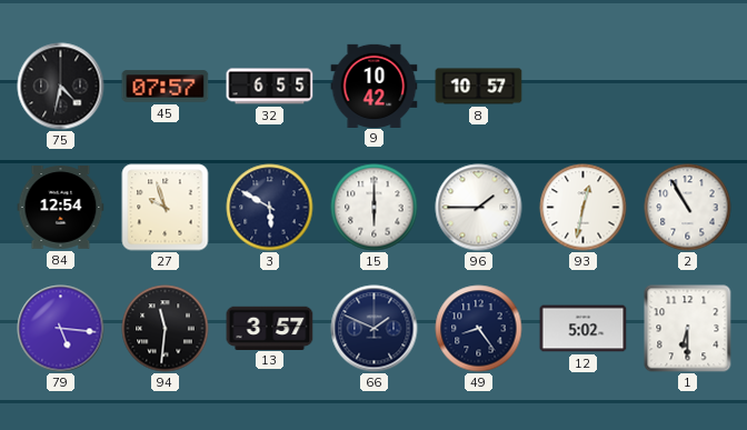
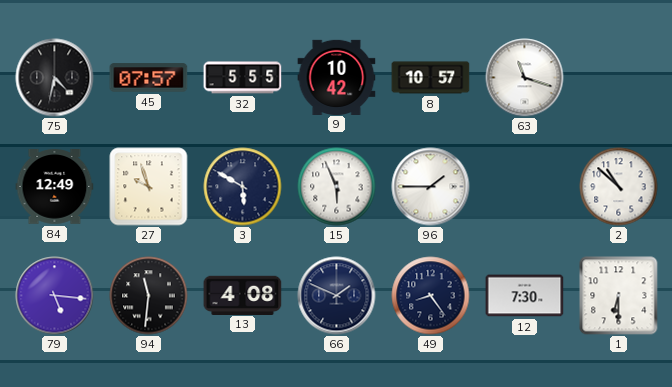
32: 6:55 -> 5:55 (243, 78)
63: none -> 11:18 (525, 78)
84: 12:54 -> 12:49 (55, 187)
15: 6:00 -> 5:56 (337, 187)
93: 12:32 -> none (584, 208)
2: 10:55 -> 10:52 (619, 187)
13: 3:57 -> 4:08 (243, 295)
12: 5:02 -> 7:30 (525, 296)
